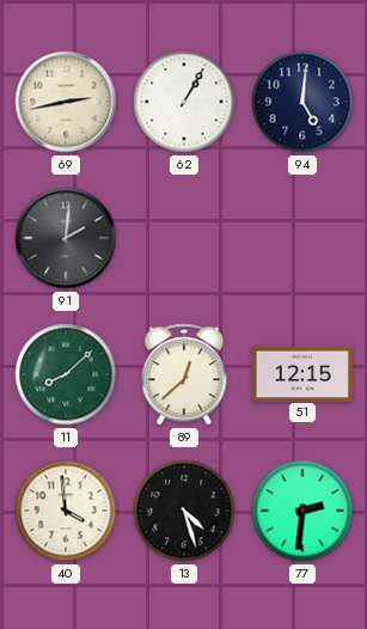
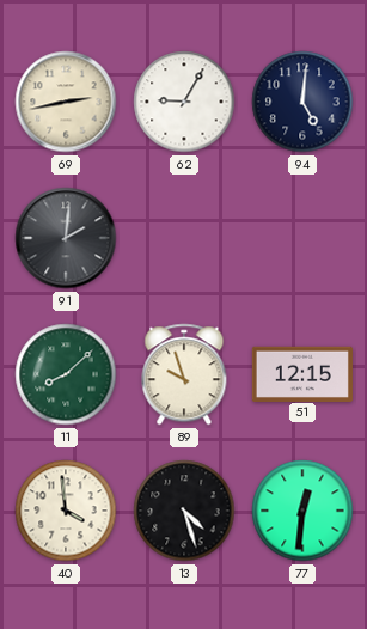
62: 1:05 -> 9:05 (184, 102)
89: 12:38 -> 9:57 (184, 374)
77: 2:31 -> 12:31 (302, 511)
